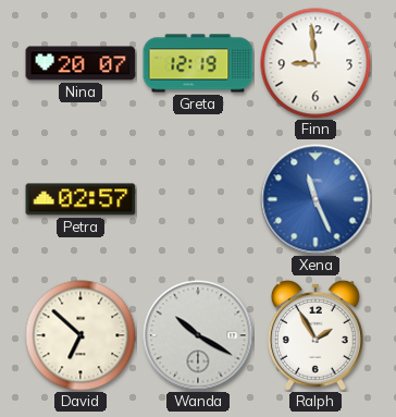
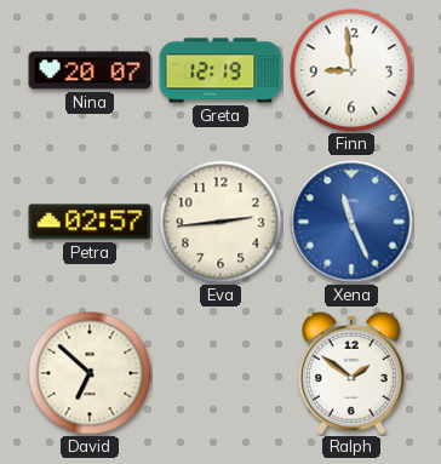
Eva: none -> 2:44 (220, 222)
Wanda: 10:20 -> none (198, 335)
Ralph: 1:55 -> 1:51 (351, 373)
